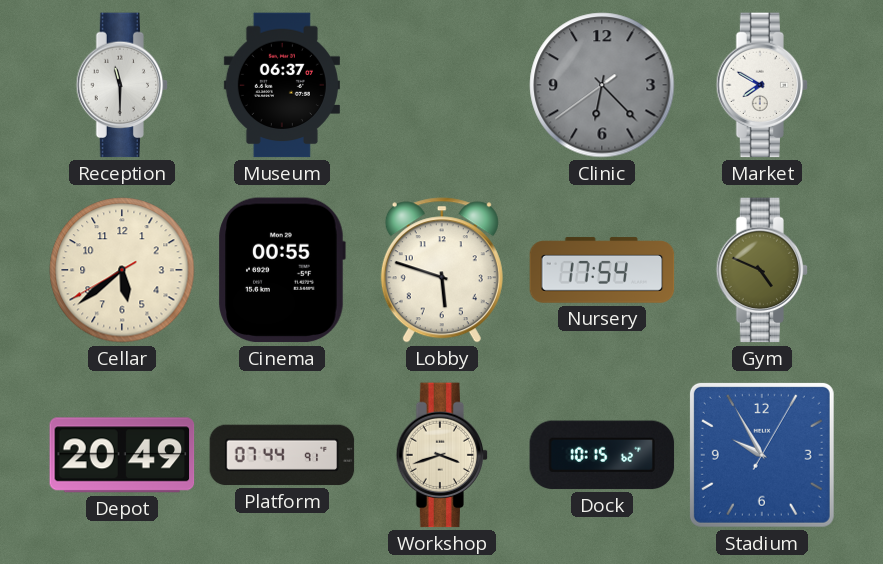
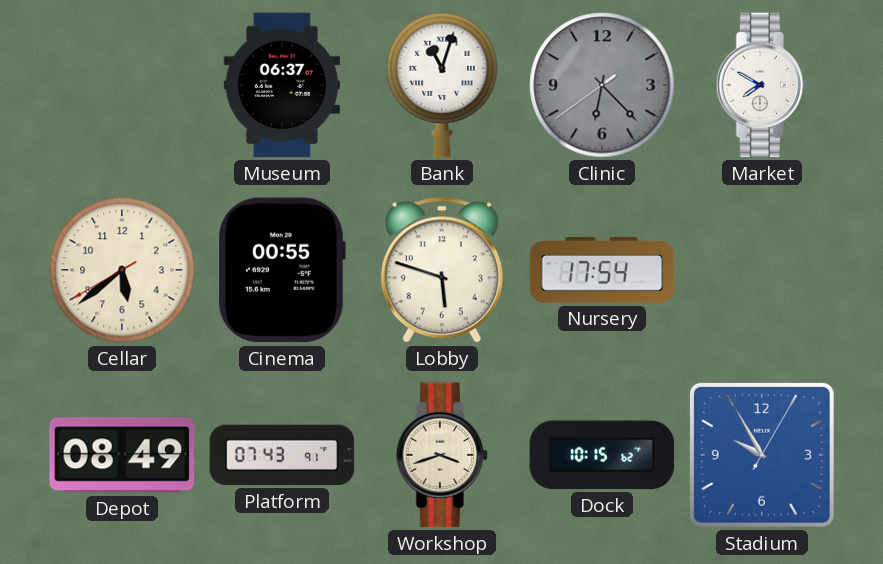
Reception: 11:30 -> none (122, 85)
Bank: none -> 11:03 (442, 85)
Gym: 4:49 -> none (762, 270)
Depot: 20:49 -> 08:49 (122, 455)
Platform: 07:44 -> 07:43 (282, 455)
